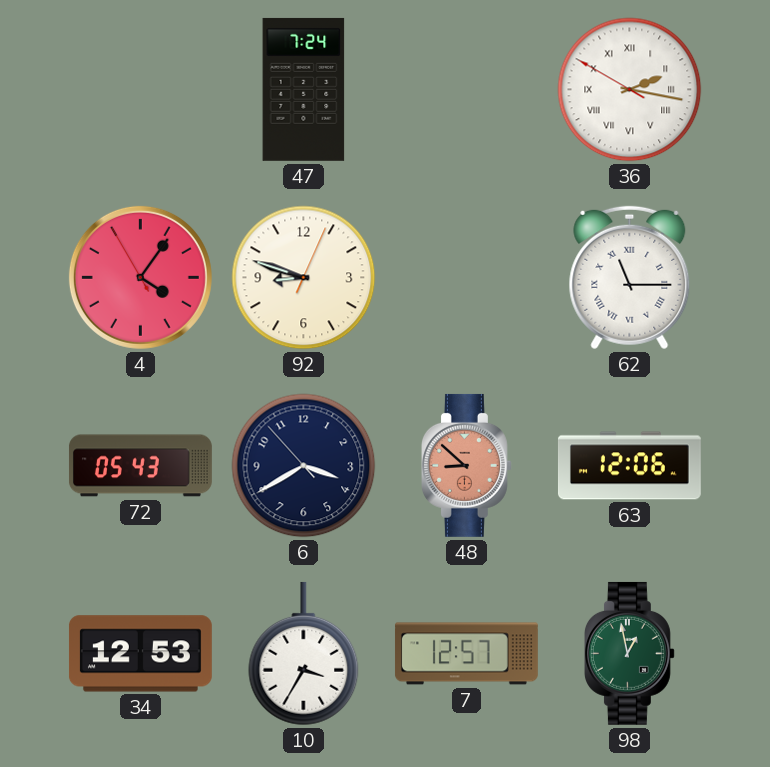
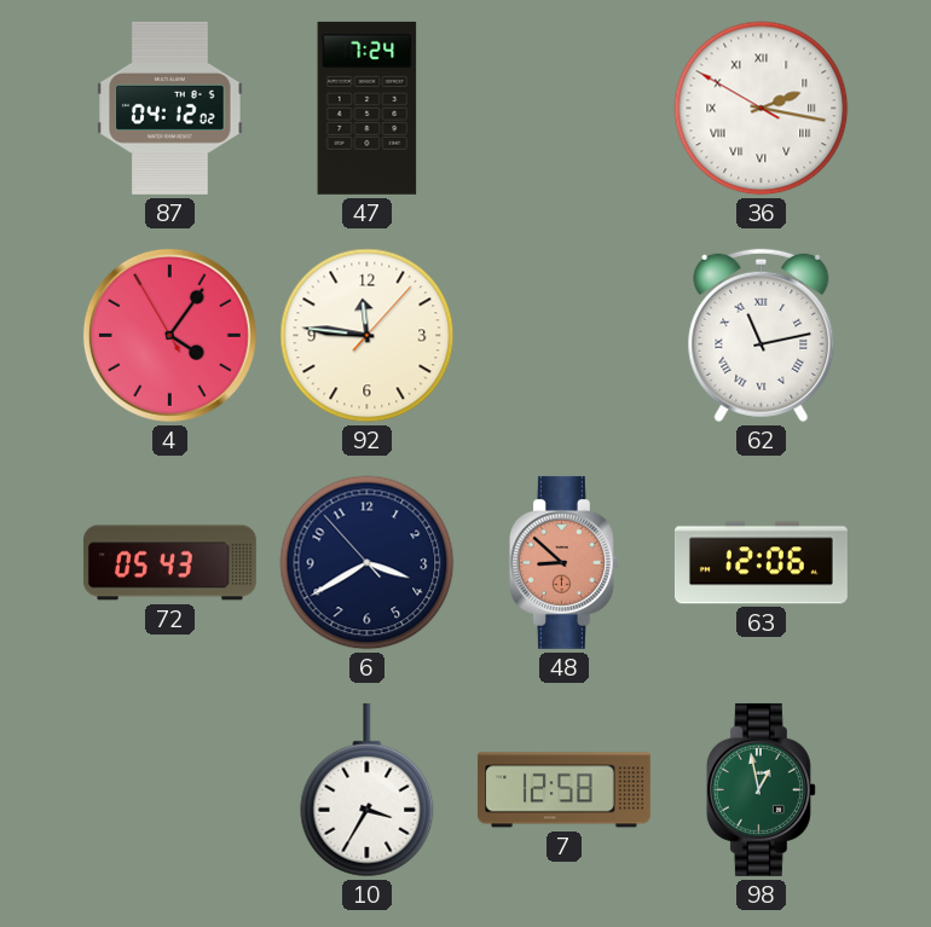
87: none -> 04:12 (170, 108)
92: 8:48 -> 11:46 (368, 336)
62: 11:15 -> 11:13 (762, 336)
34: 12:53 -> none (140, 654)
7: 12:57 -> 12:58 (563, 790)
